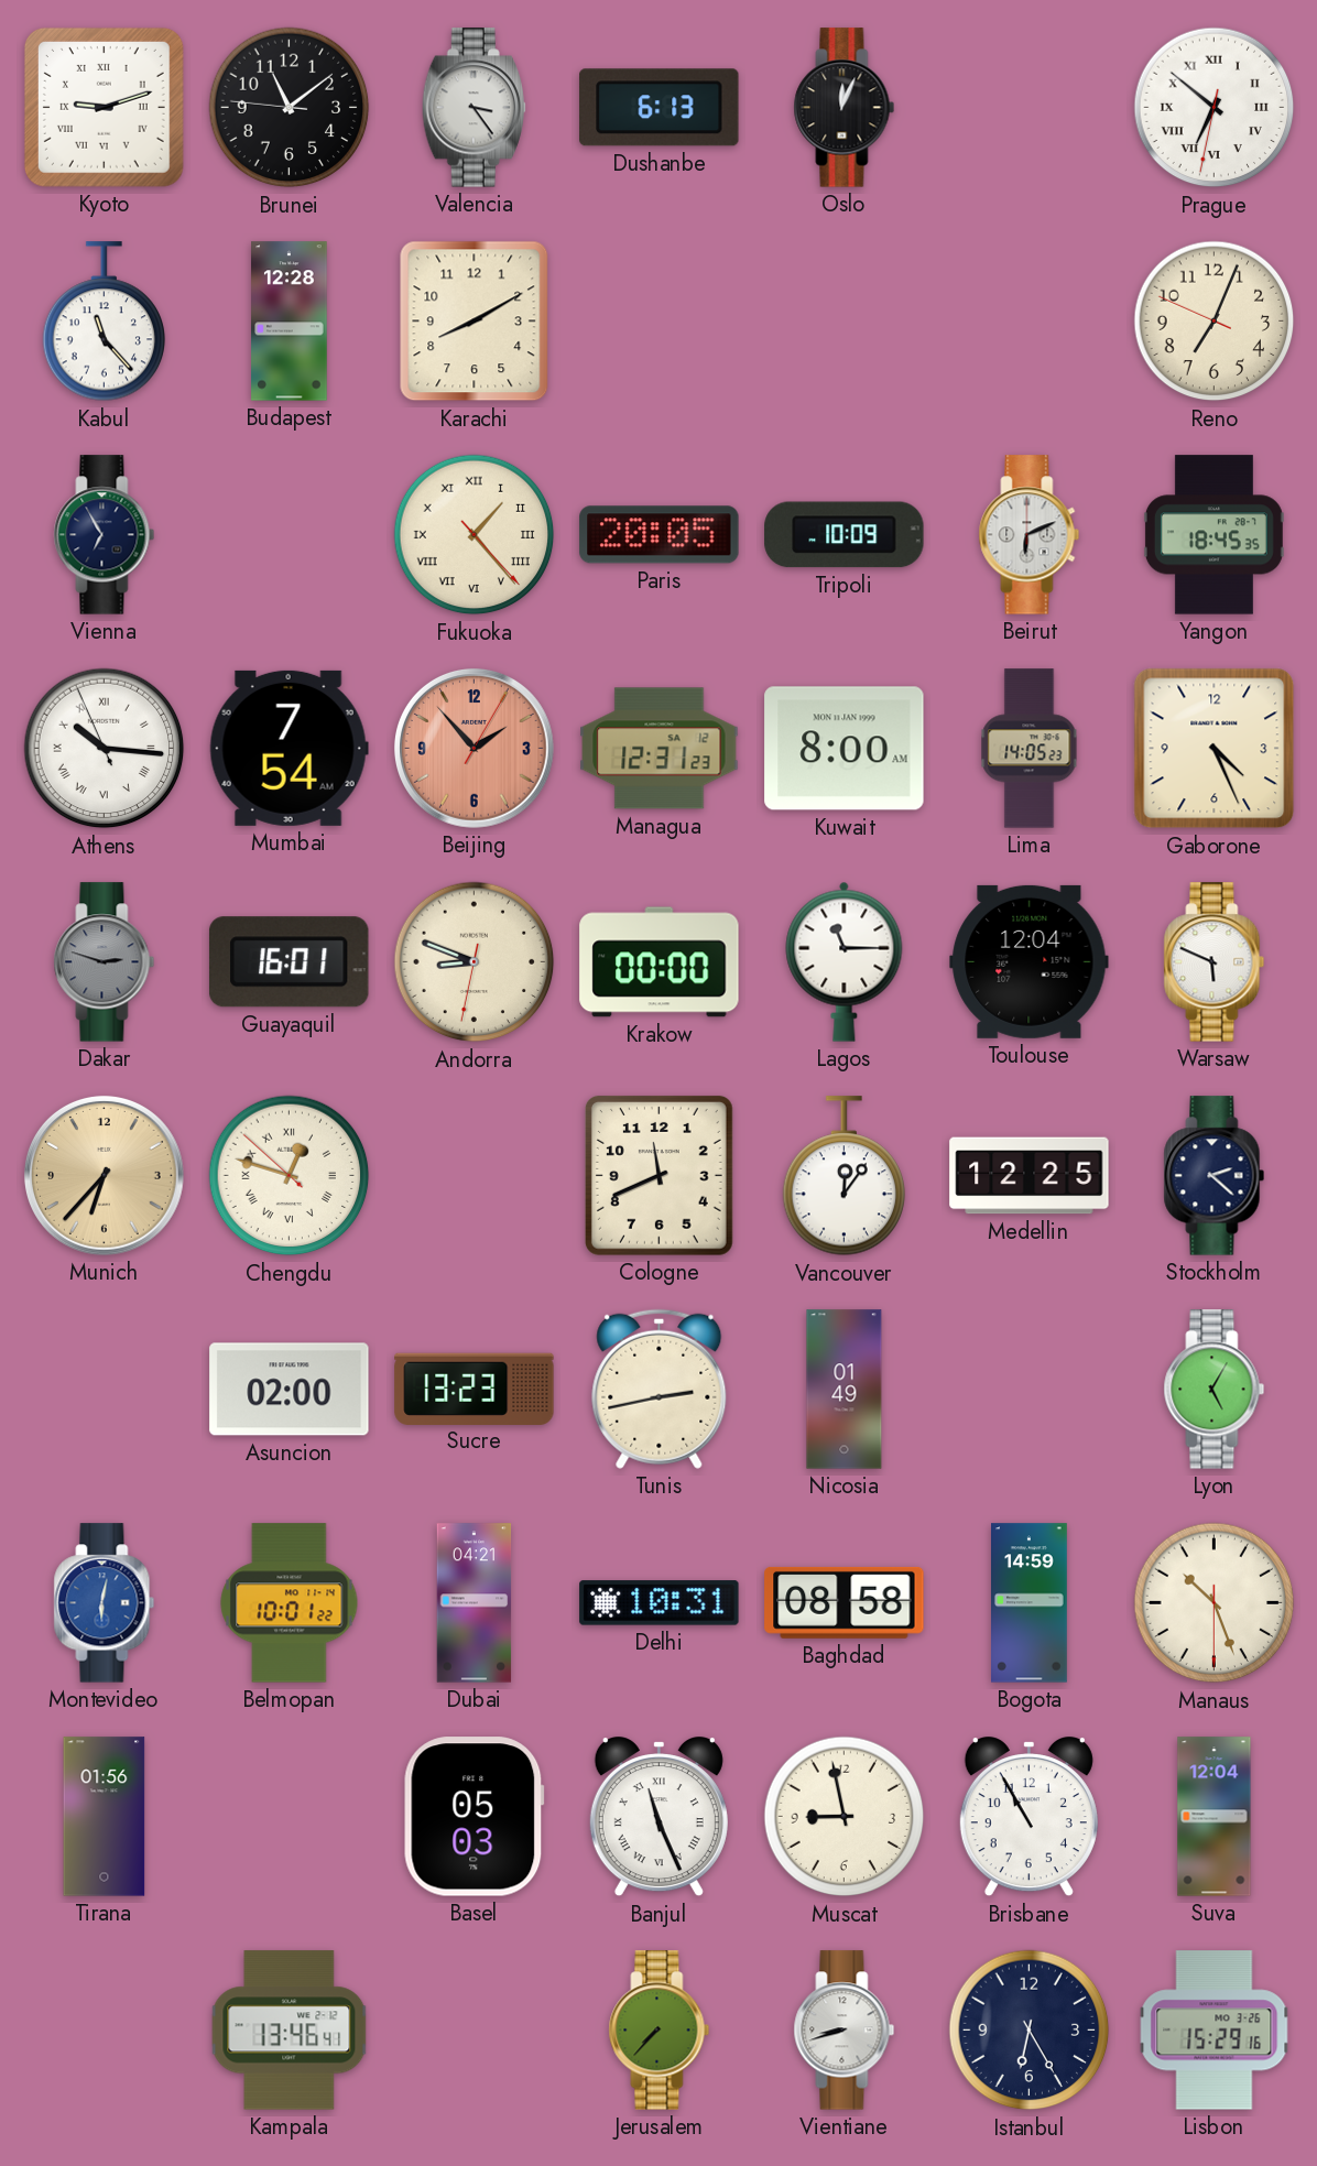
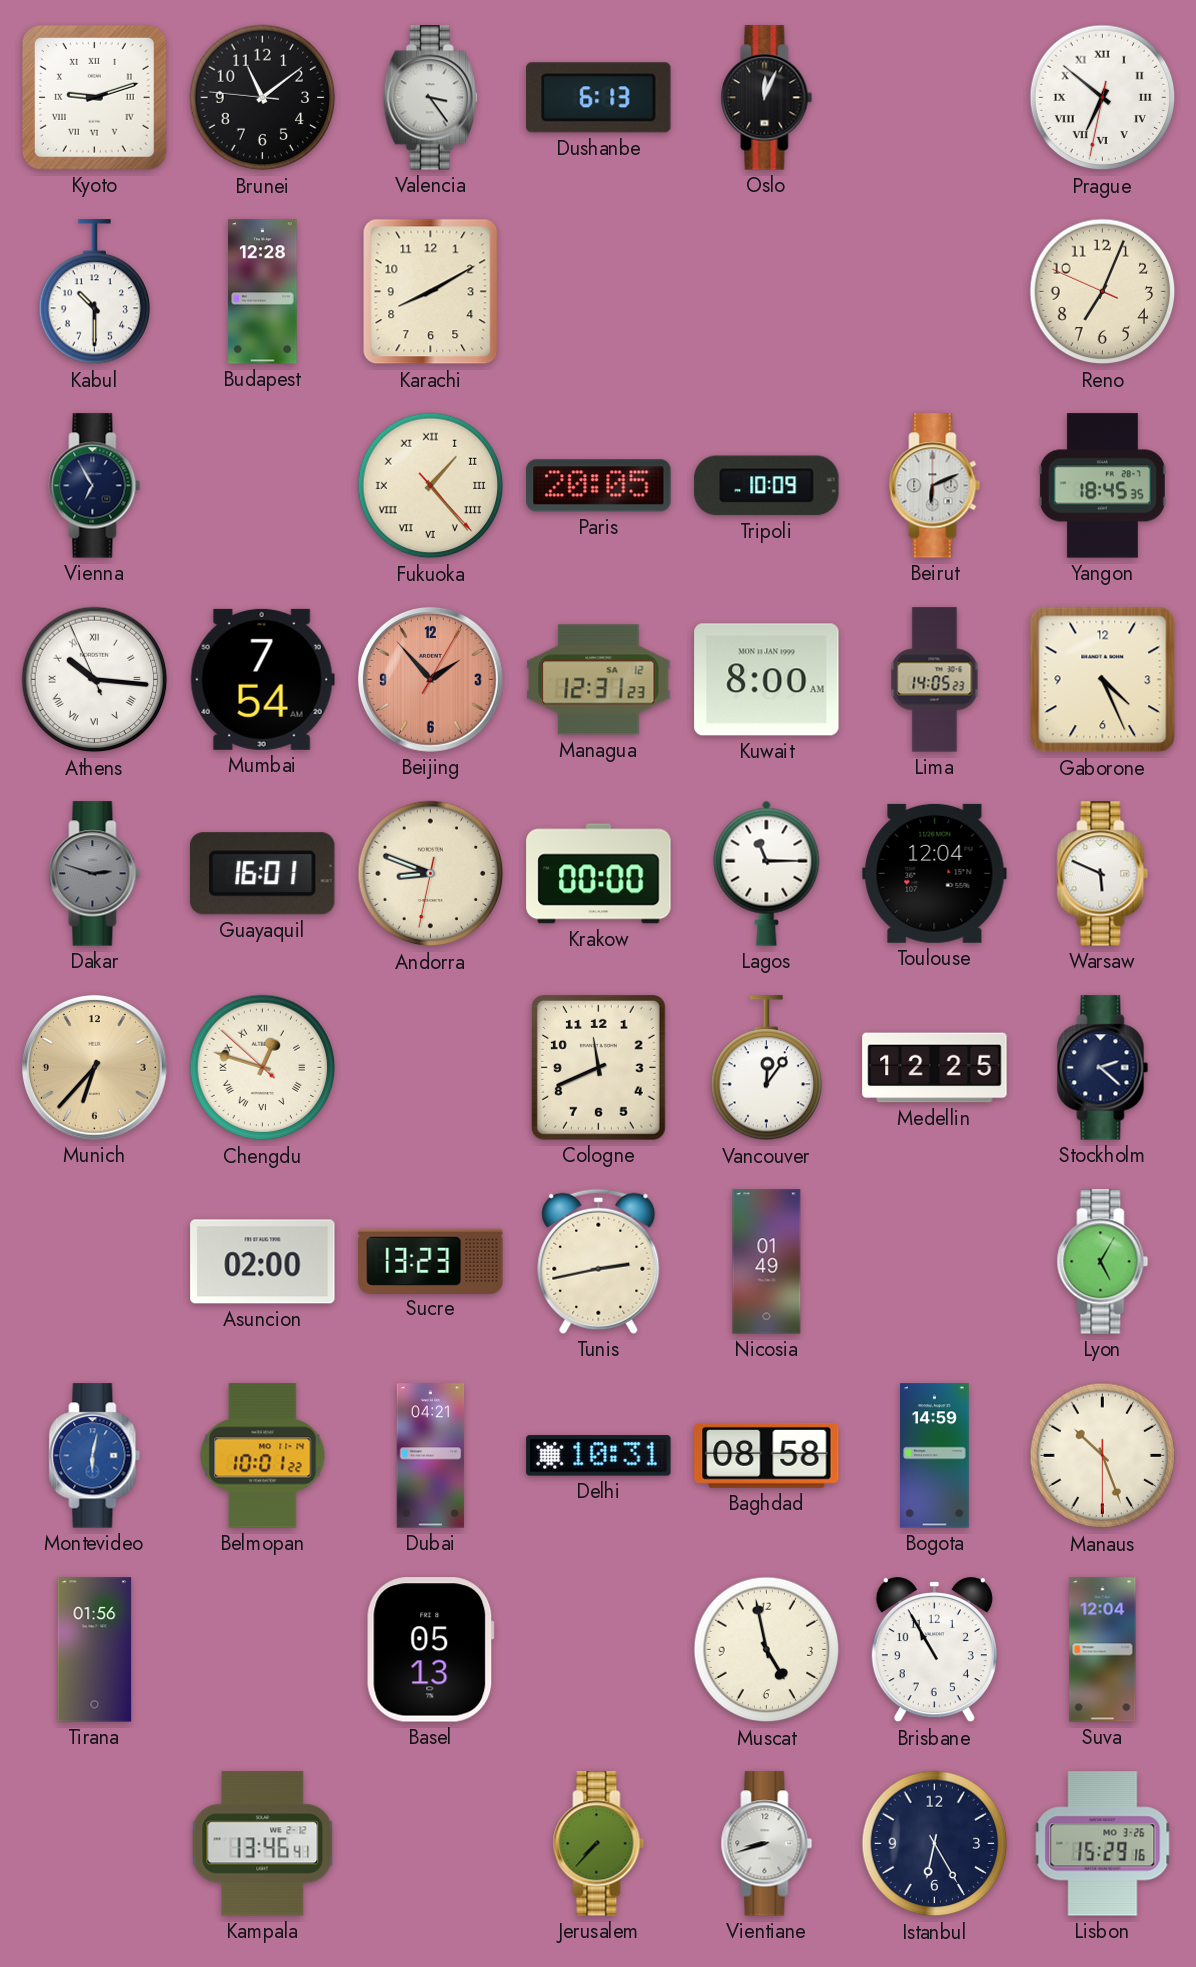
Kabul: 11:23 -> 10:30 (95, 292)
Basel: 05:03 -> 05:13 (430, 1650)
Banjul: 11:26 -> none (658, 1817)
Muscat: 8:58 -> 4:58 (767, 1650)
